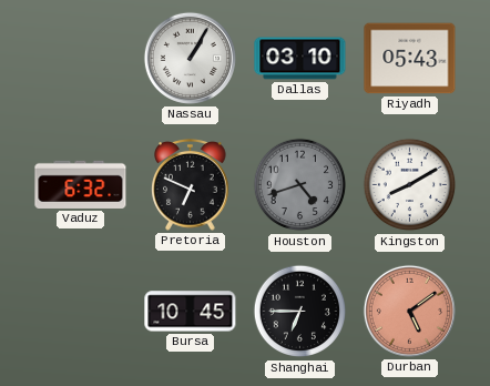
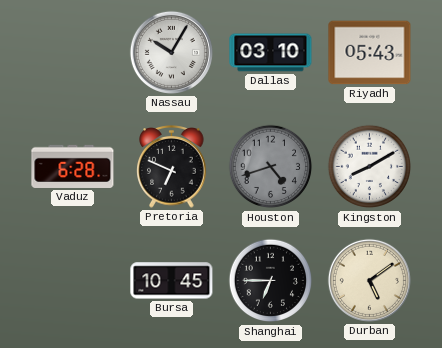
Nassau: 1:05 -> 10:05 (171, 52)
Vaduz: 6:32 -> 6:28 (73, 166)
Durban dial: salmon -> cream (369, 280)
